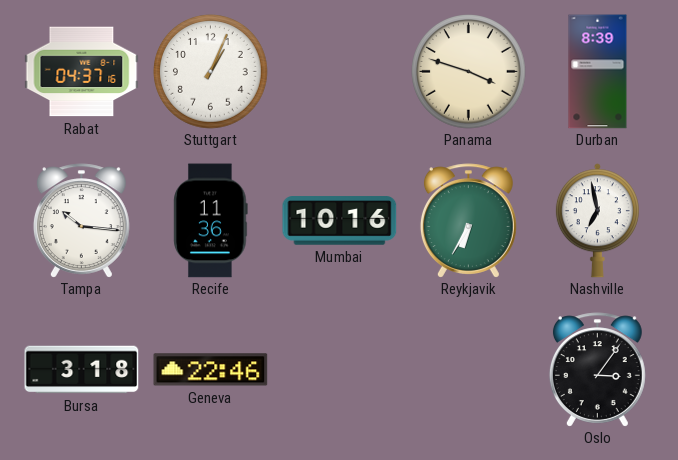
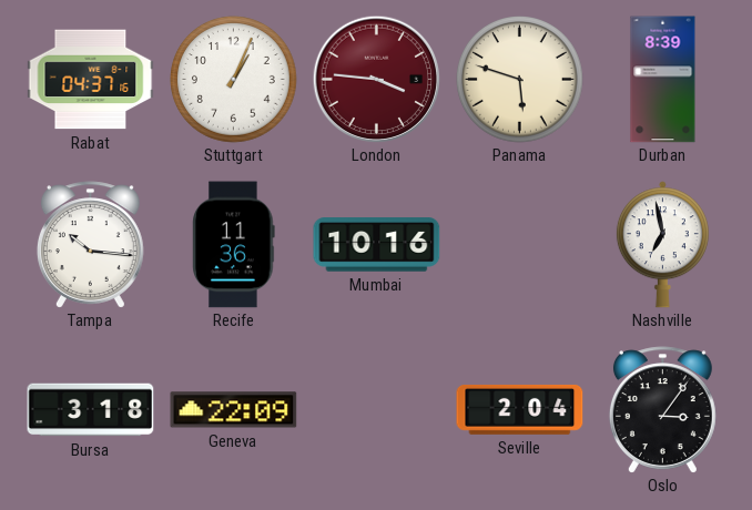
London: none -> 3:46 (376, 79)
Panama: 3:48 -> 5:48 (520, 80)
Reykjavik: 6:35 -> none (468, 221)
Geneva: 22:46 -> 22:09 (234, 410)
Seville: none -> 2:04 (520, 409)
